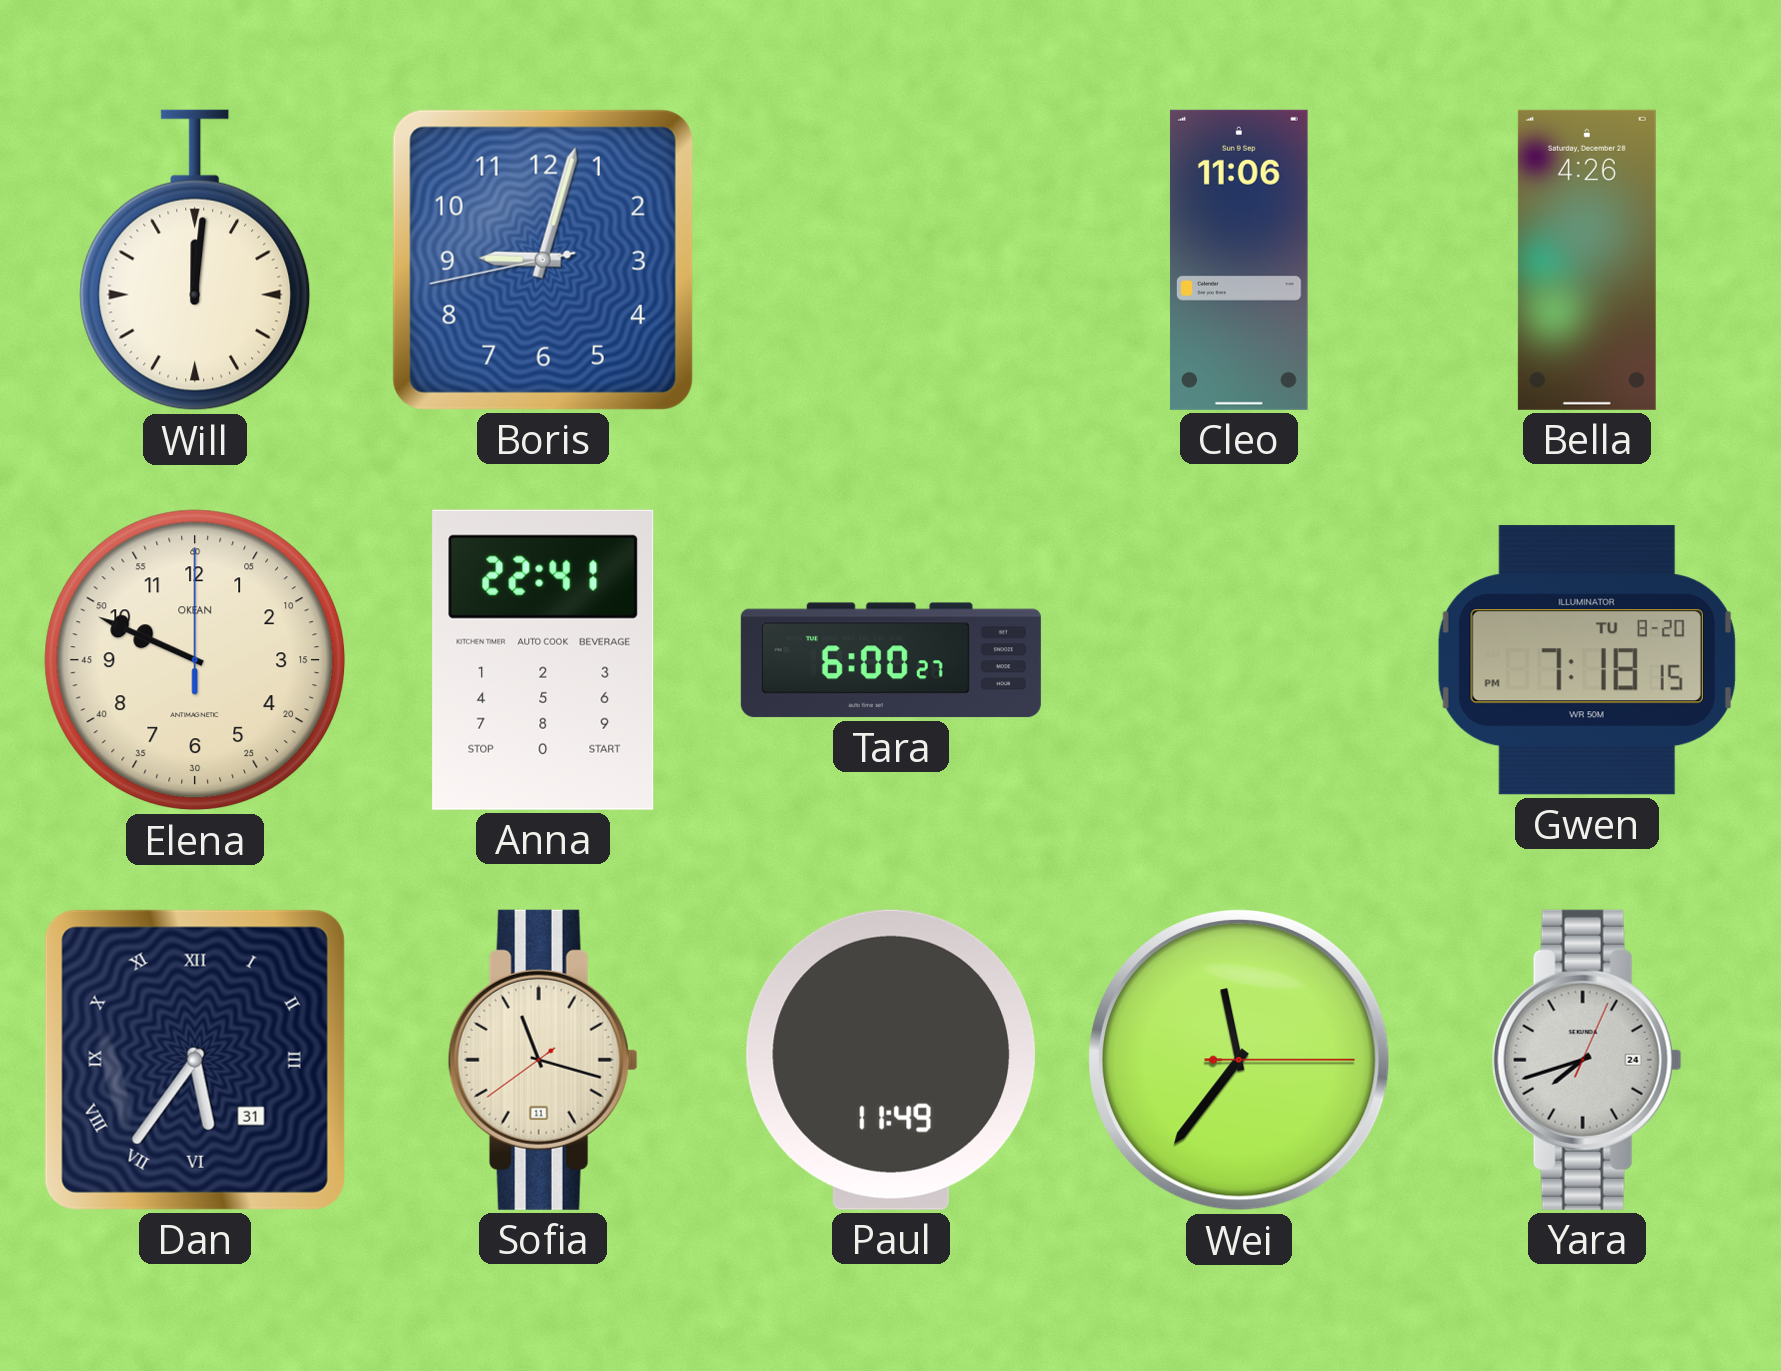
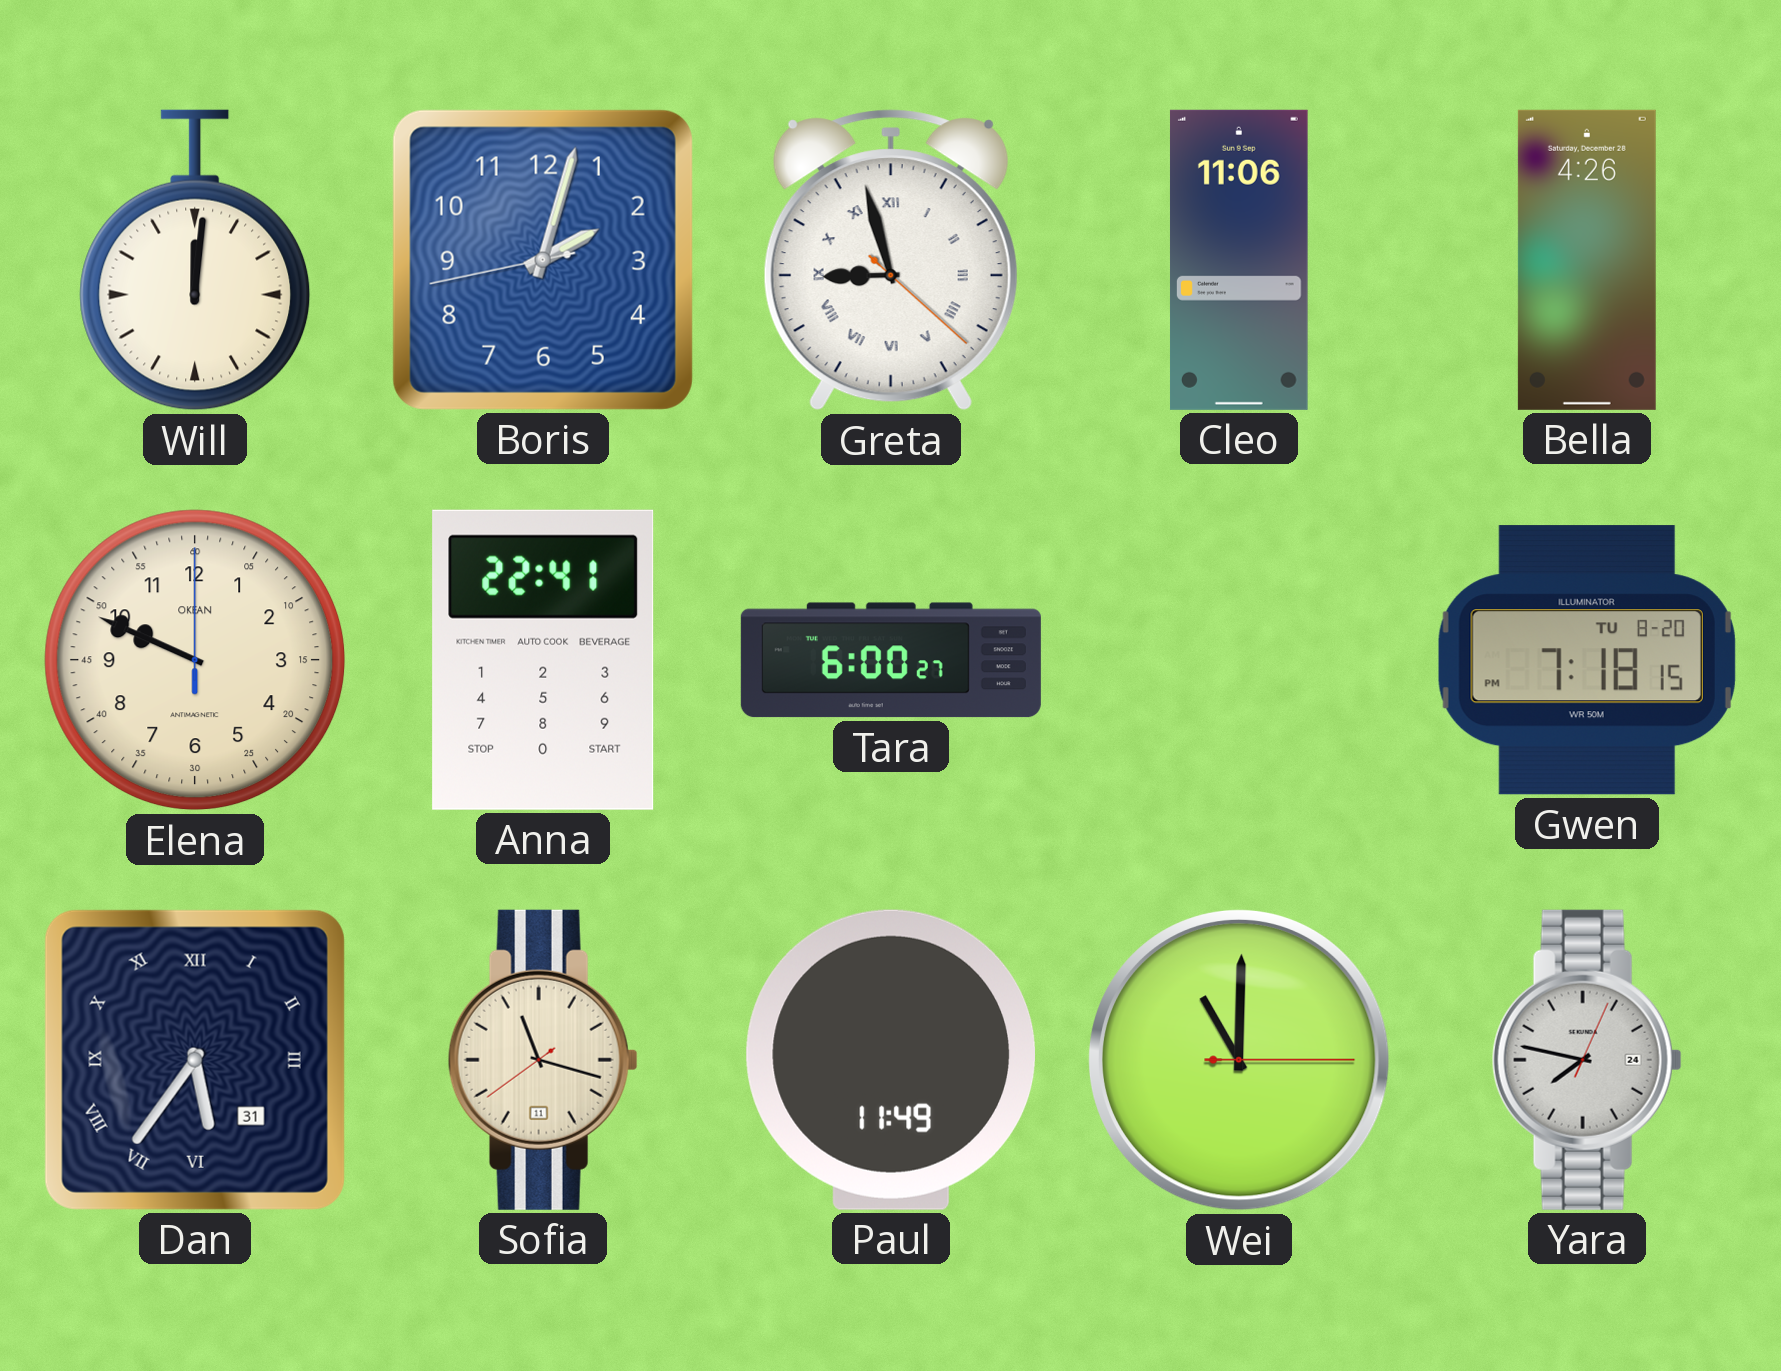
Boris: 9:02 -> 2:02 (543, 260)
Greta: none -> 8:57 (891, 260)
Wei: 11:36 -> 11:00 (1239, 1060)
Yara: 7:42 -> 7:47 (1587, 1060)
